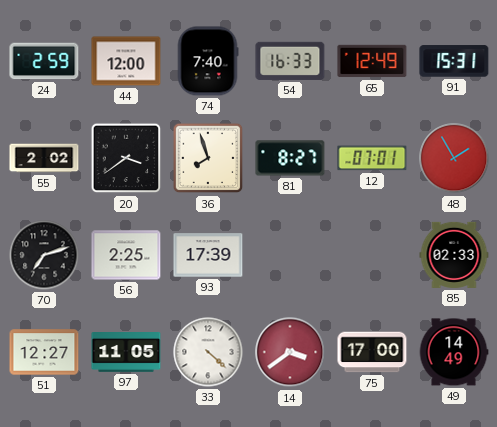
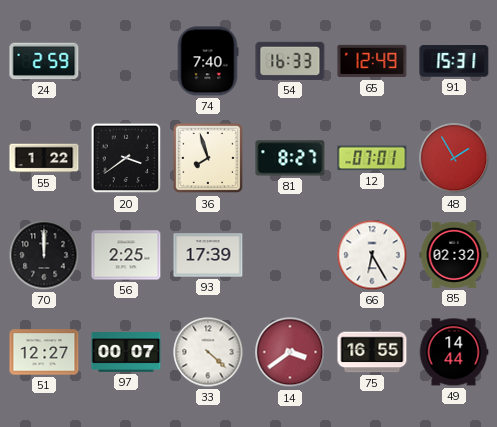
44: 12:00 -> none (126, 61)
55: 2:02 -> 1:22 (44, 158)
70: 7:12 -> 12:00 (44, 255)
66: none -> 6:25 (372, 255)
85: 02:33 -> 02:32 (454, 255)
97: 11:05 -> 00:07 (126, 353)
75: 17:00 -> 16:55 (372, 352)
49: 14:49 -> 14:44 (454, 352)
